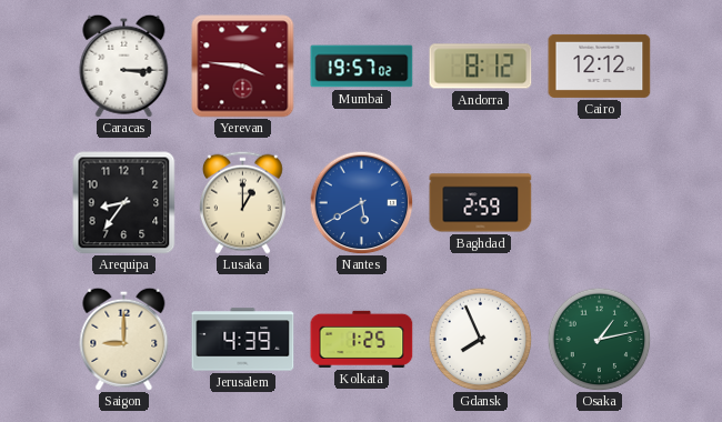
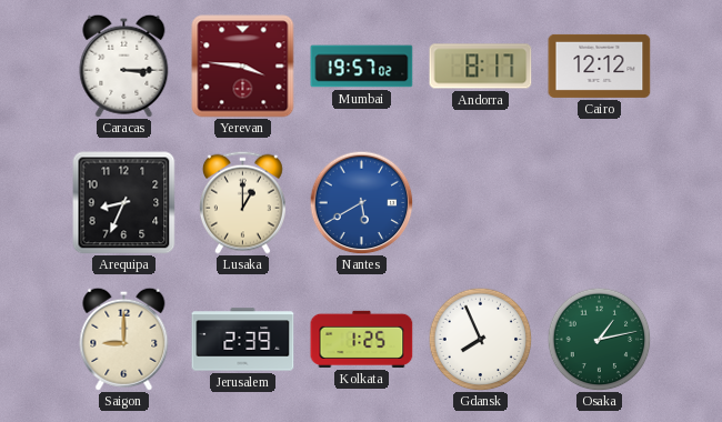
Andorra: 8:12 -> 8:17 (481, 67)
Arequipa: 8:36 -> 8:34 (124, 203)
Baghdad: 2:59 -> none (481, 203)
Jerusalem: 4:39 -> 2:39 (243, 340)
